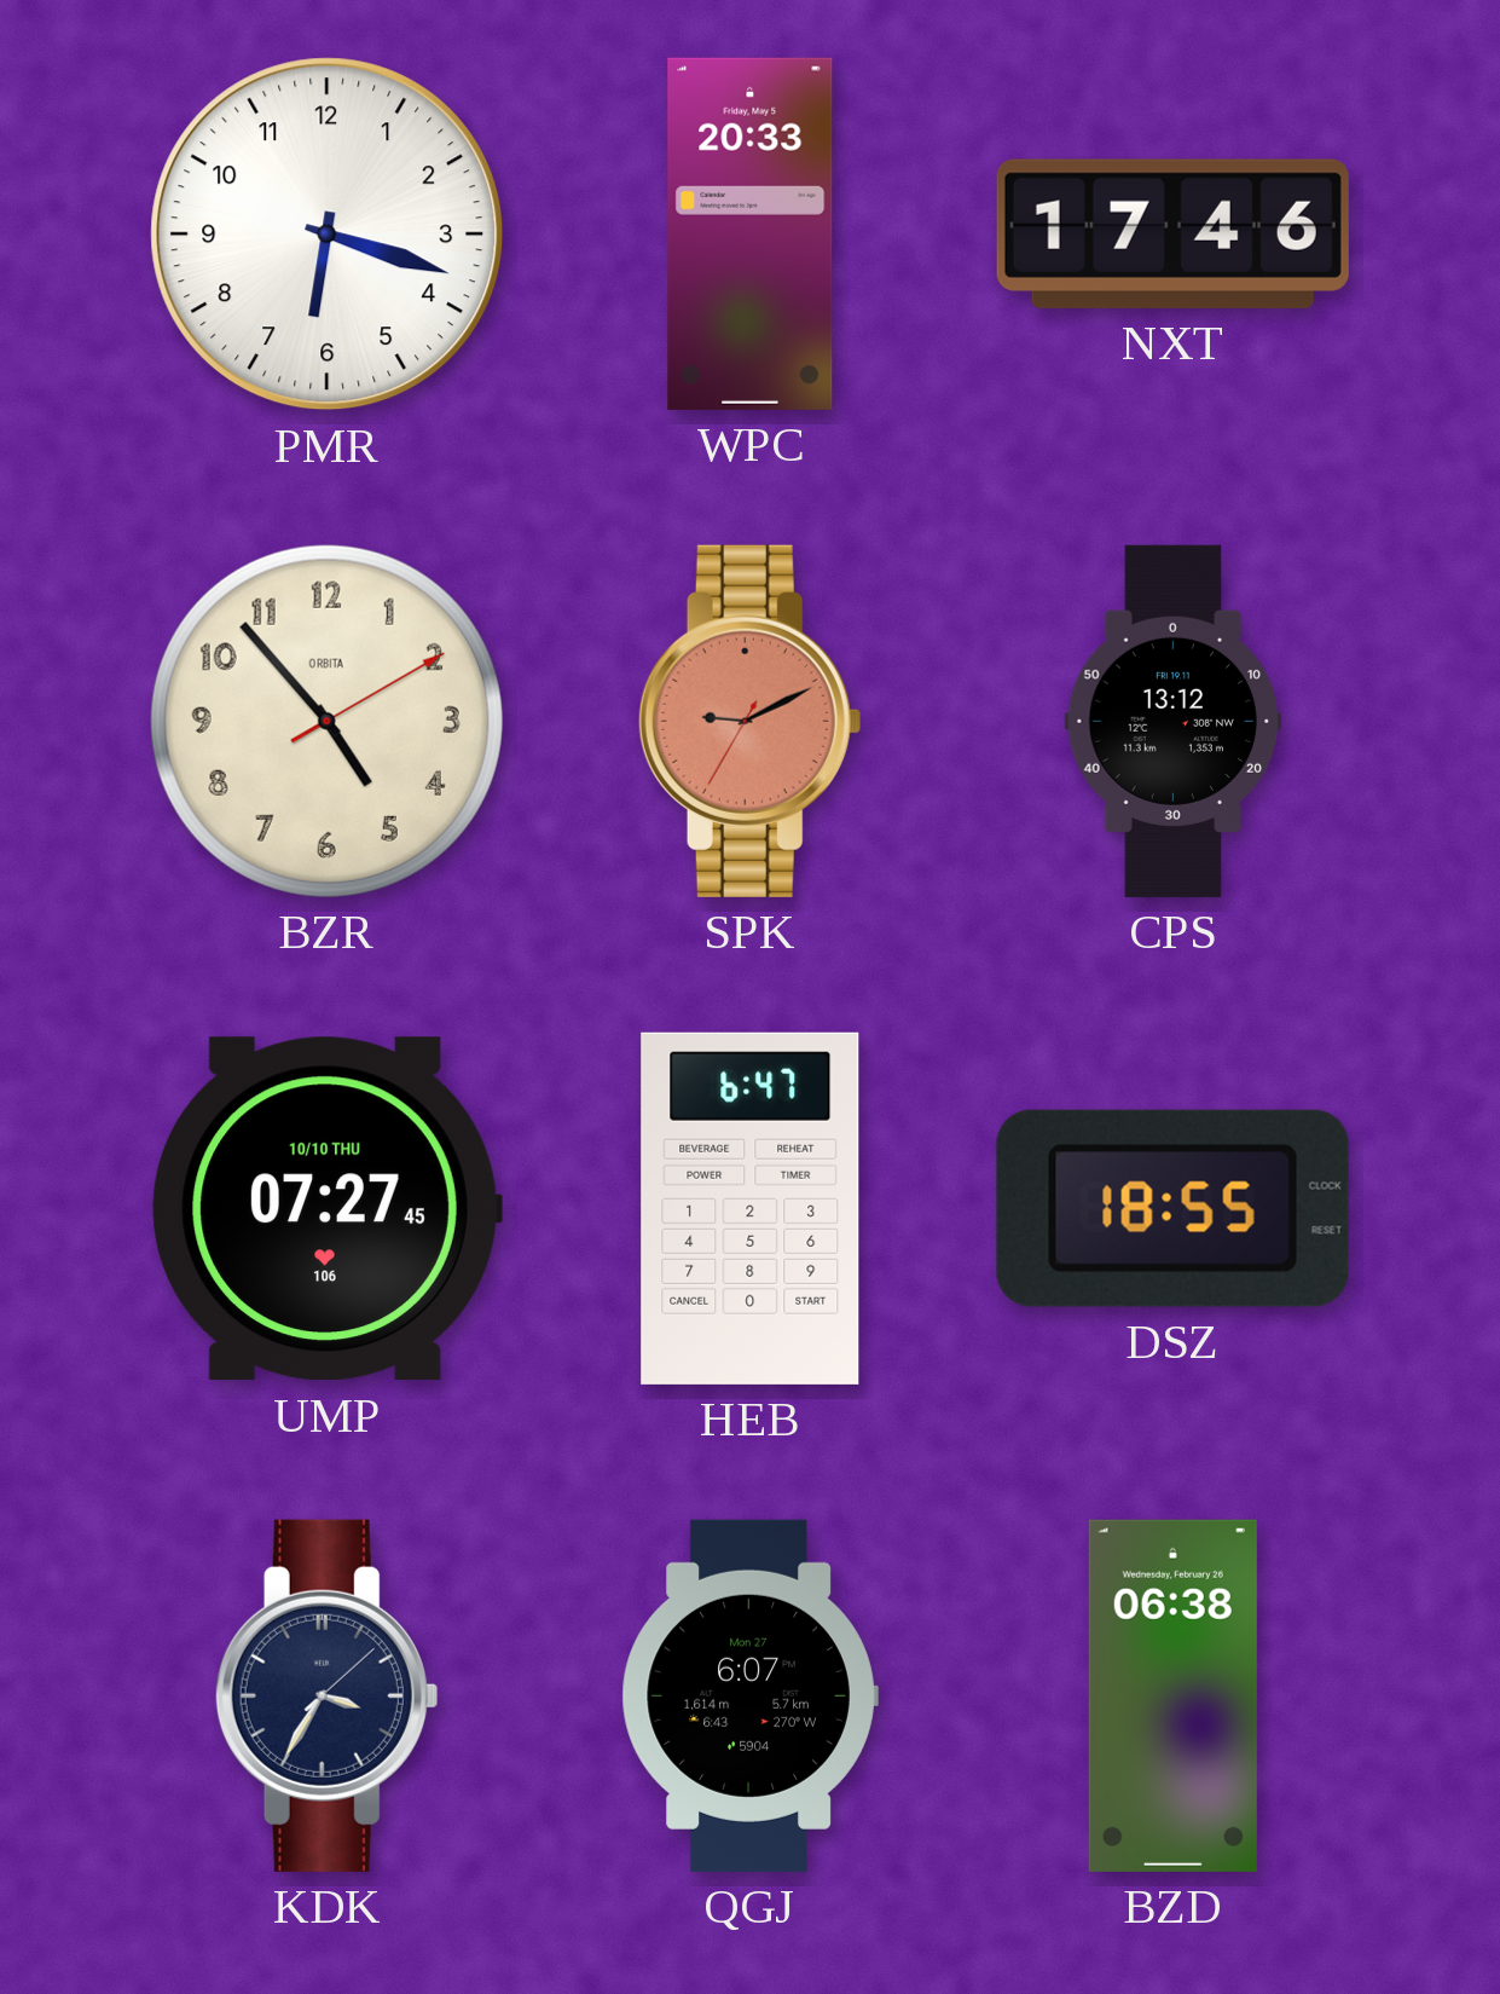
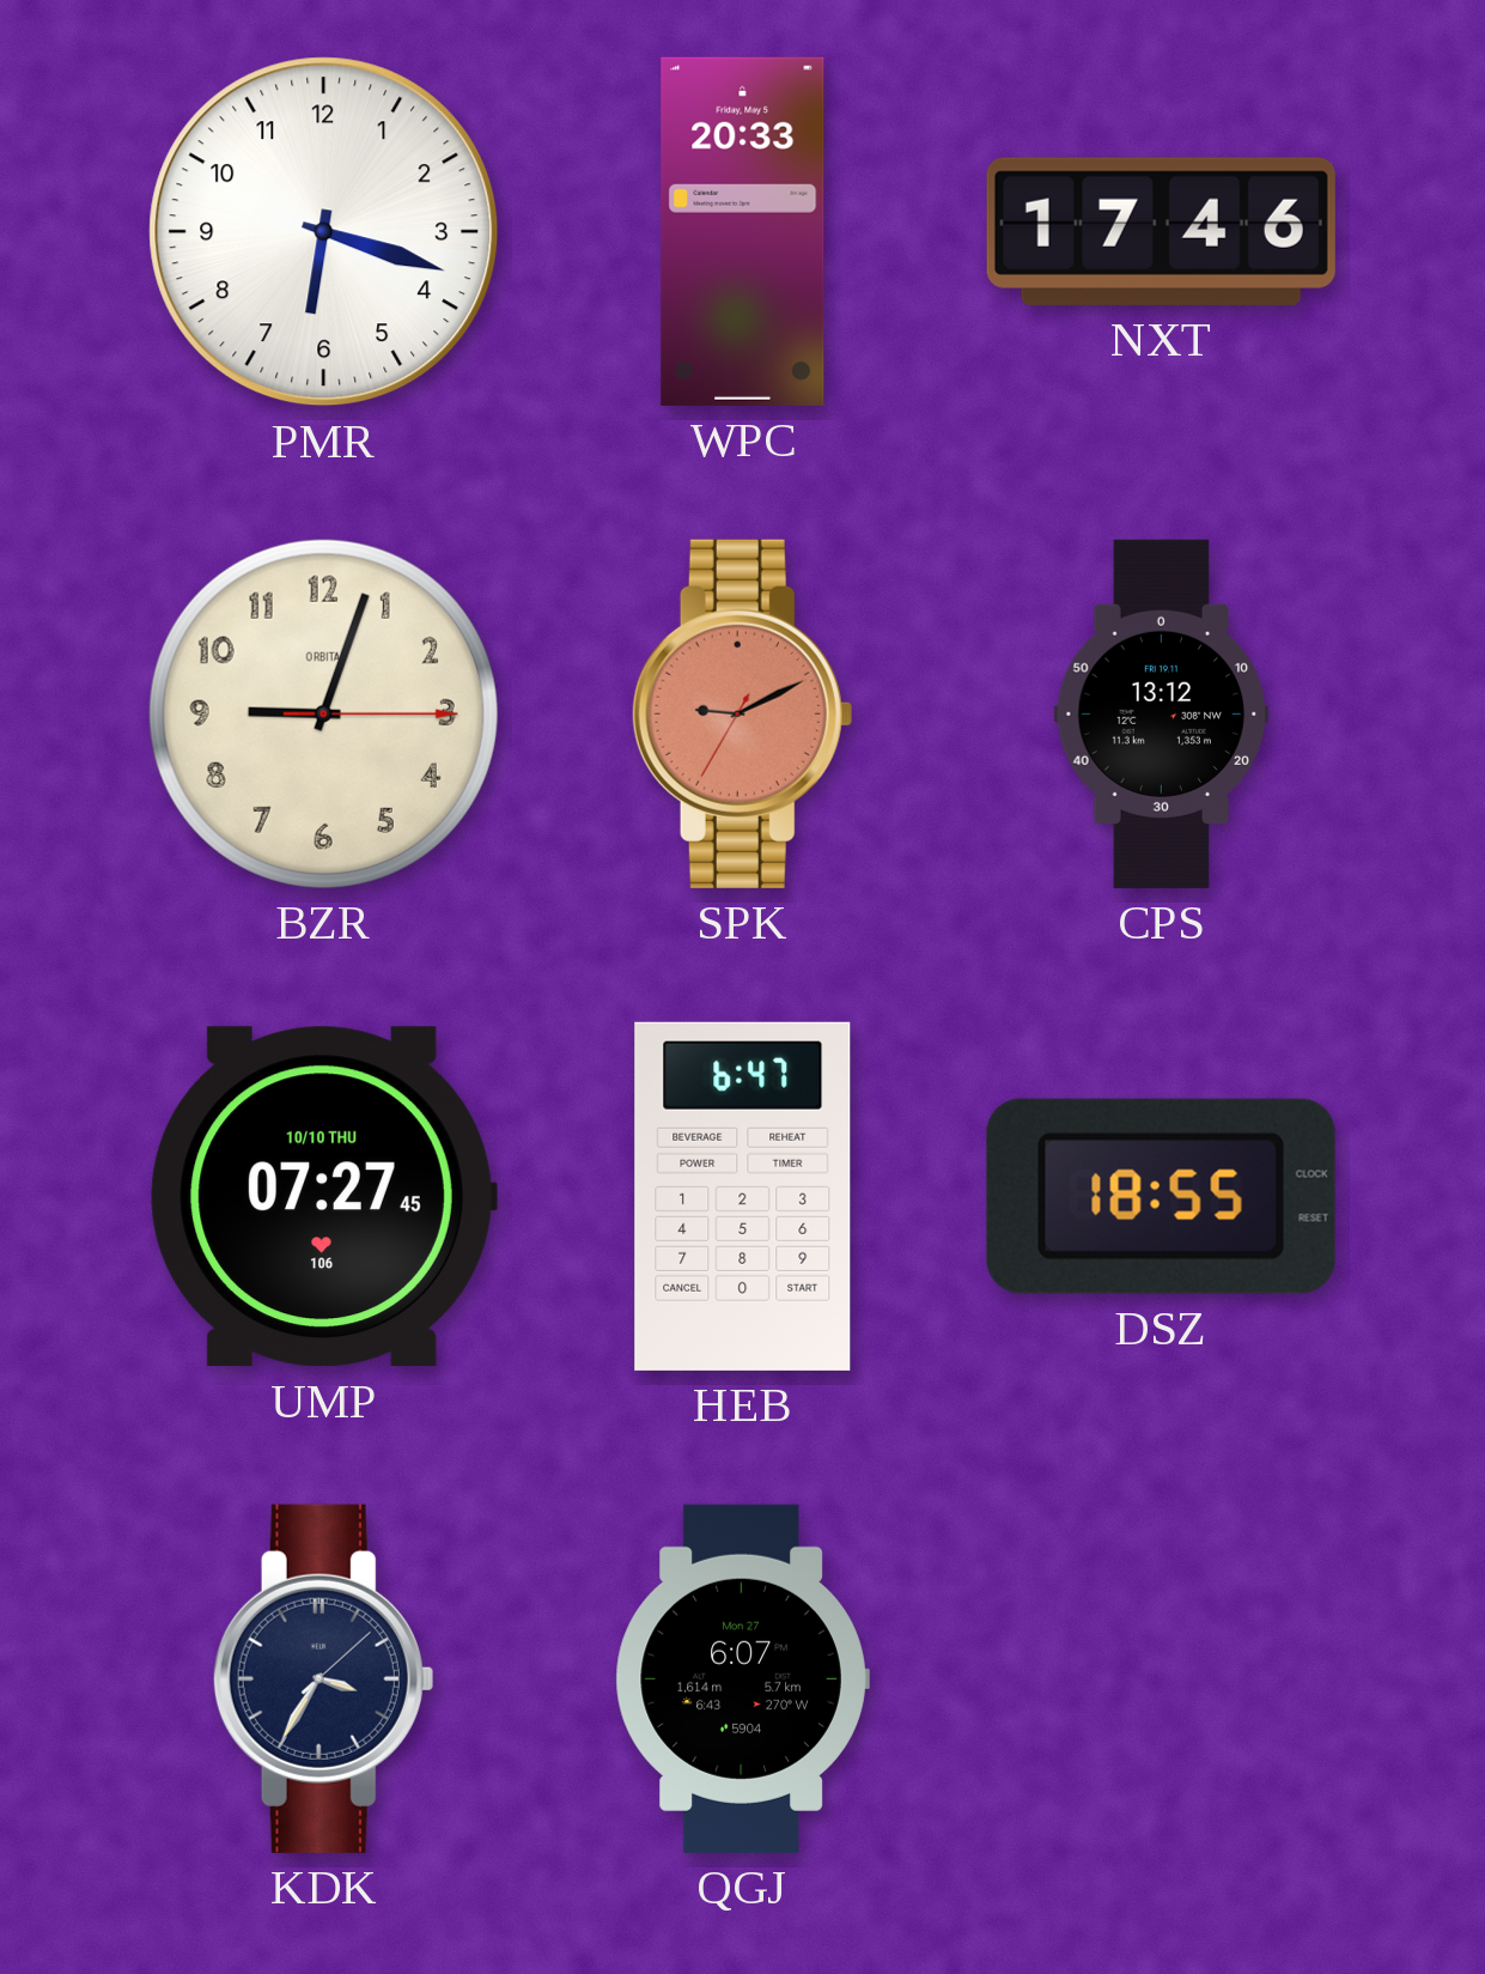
BZR: 4:53 -> 9:03 (323, 713)
BZD: 06:38 -> none (1172, 1695)
